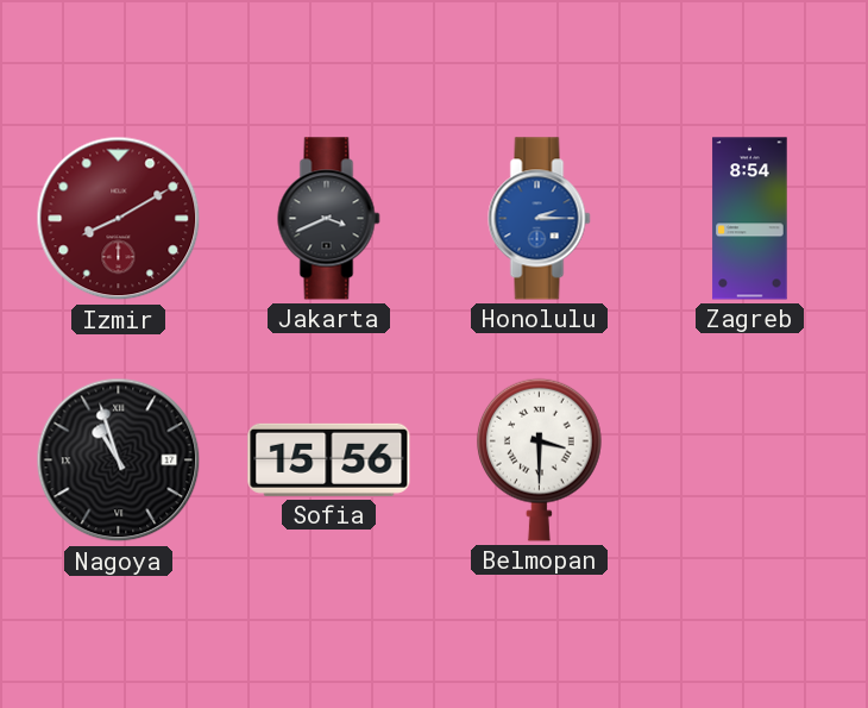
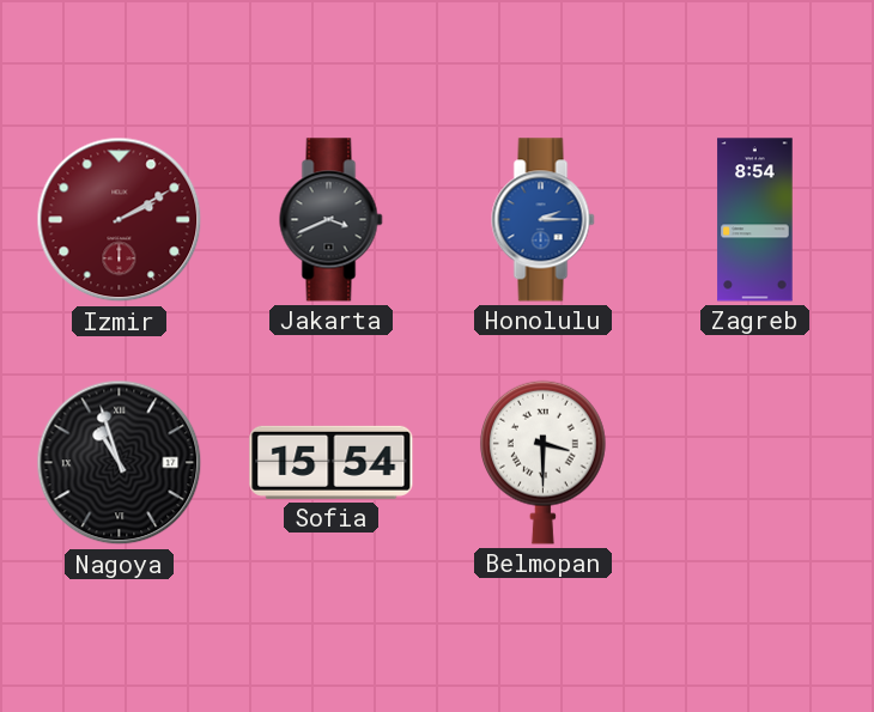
Izmir: 8:10 -> 2:10 (120, 220)
Sofia: 15:56 -> 15:54 (332, 462)
